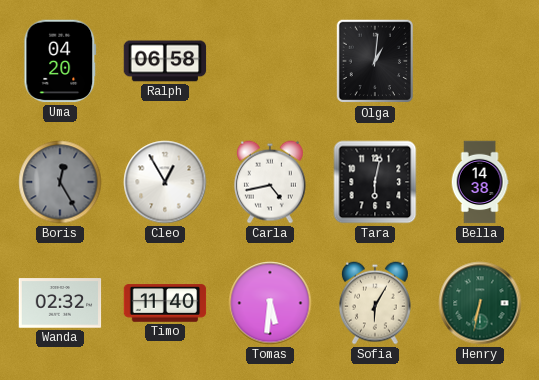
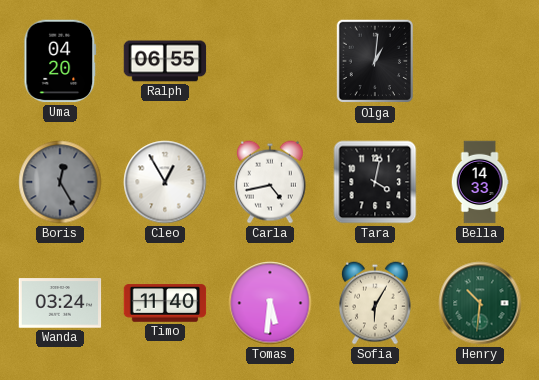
Ralph: 06:58 -> 06:55 (165, 61)
Tara: 6:02 -> 4:02 (375, 182)
Bella: 14:38 -> 14:33 (480, 182)
Wanda: 02:32 -> 03:24 (60, 303)
Henry: 6:32 -> 10:31 (480, 303)
